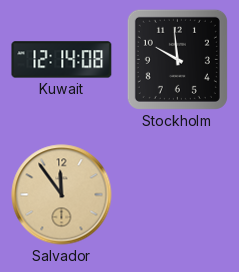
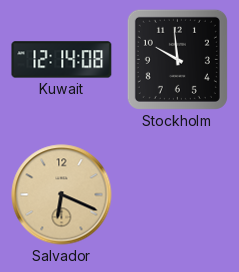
Salvador: 11:54 -> 6:19 (62, 195)
